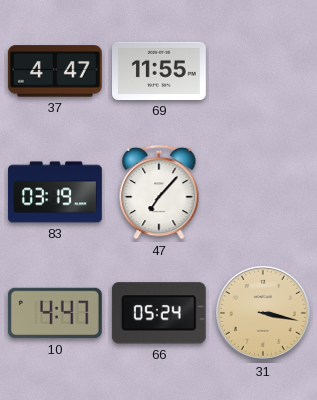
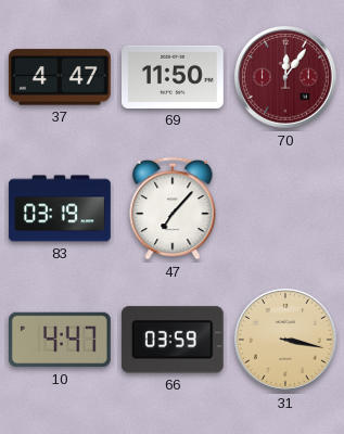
69: 11:55 -> 11:50 (174, 77)
70: none -> 12:06 (285, 77)
66: 05:24 -> 03:59 (173, 340)
